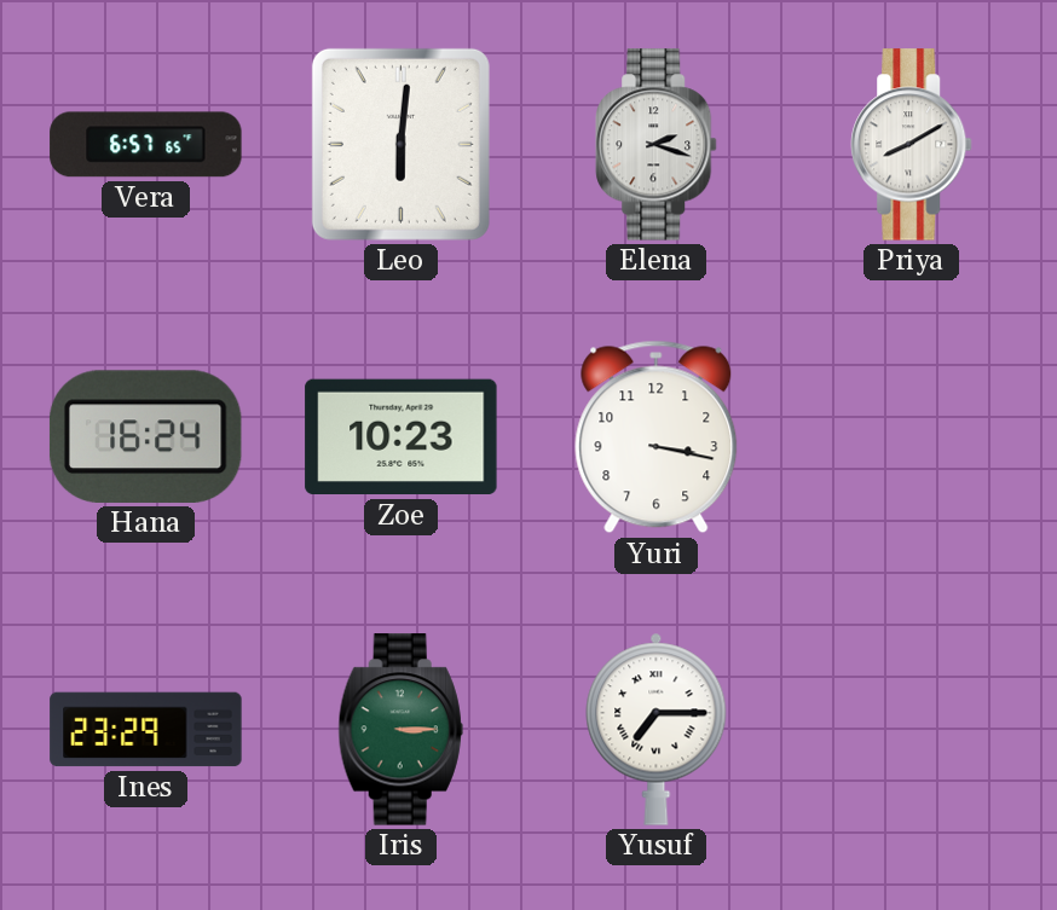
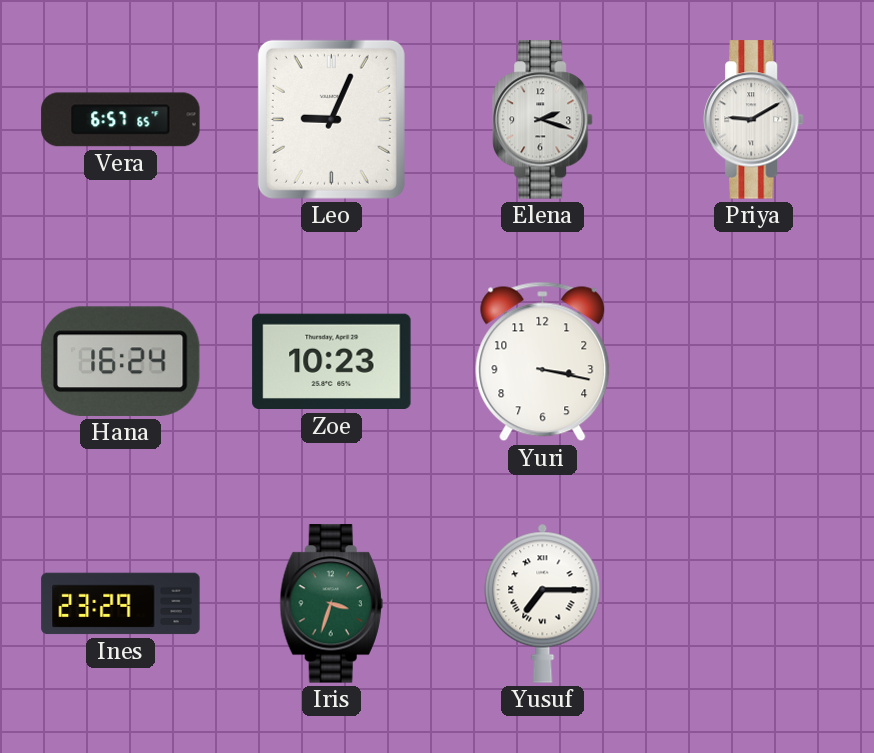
Leo: 6:01 -> 9:04 (331, 119)
Priya: 8:10 -> 9:10 (754, 120)
Iris: 3:15 -> 3:33 (331, 604)
